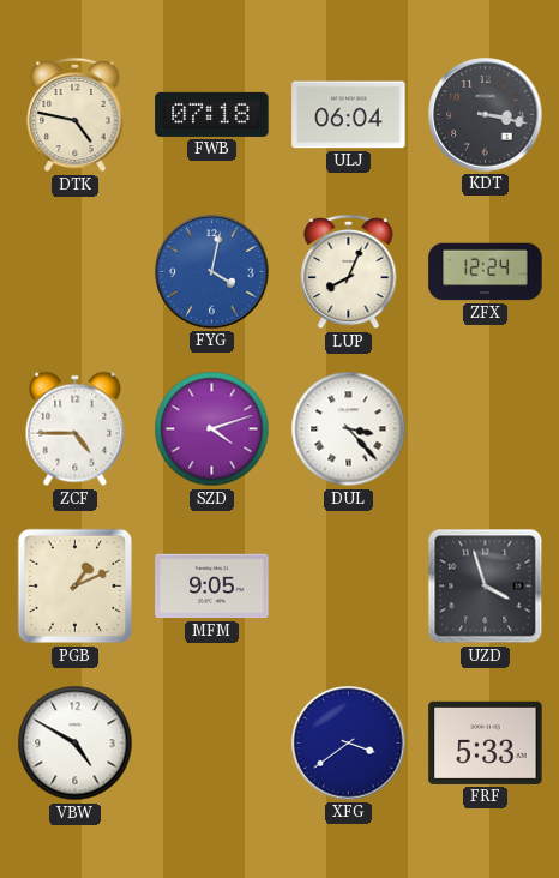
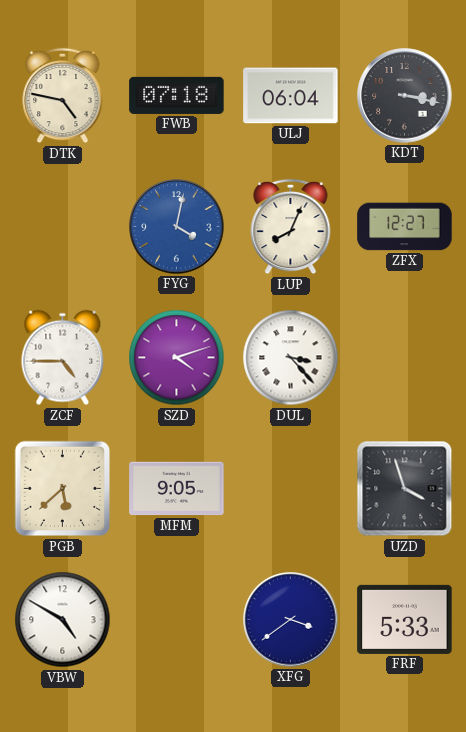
ZFX: 12:24 -> 12:27 (405, 227)
PGB: 1:11 -> 5:38 (63, 489)
